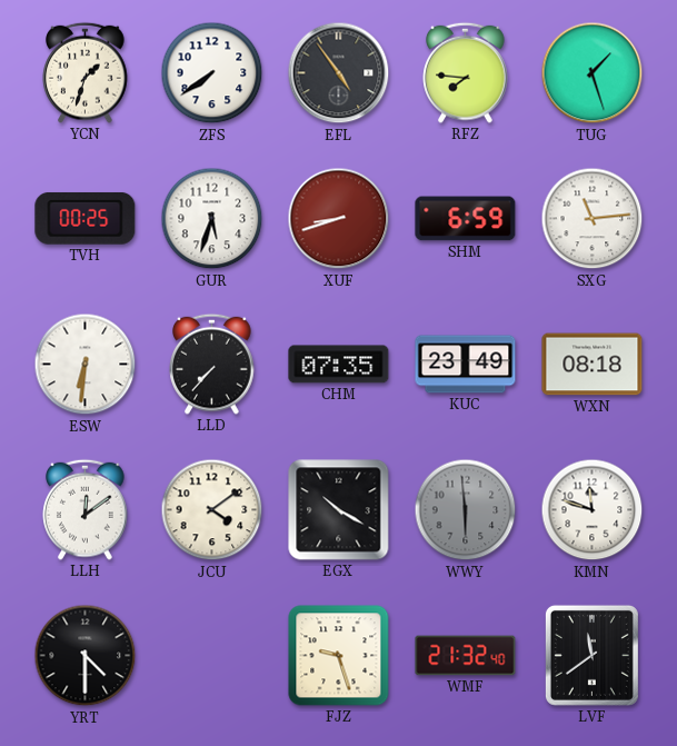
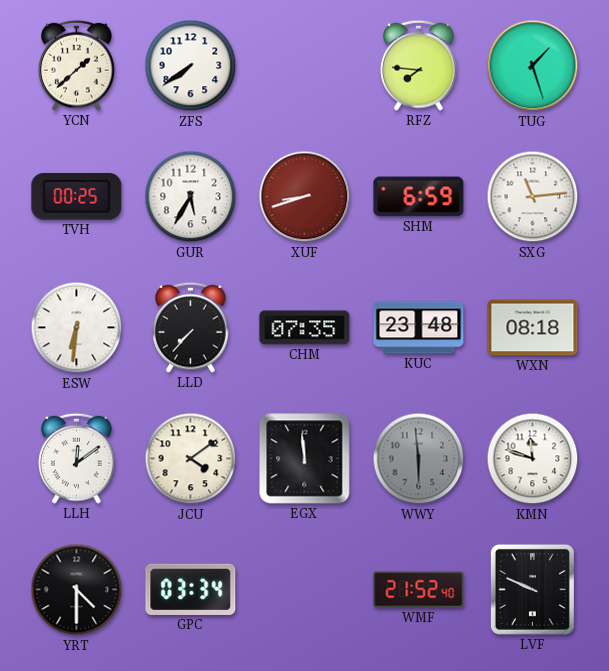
YCN: 1:33 -> 1:38 (77, 65)
EFL: 4:54 -> none (339, 73)
GUR: 5:33 -> 5:35 (191, 197)
KUC: 23:49 -> 23:48 (419, 328)
EGX: 10:20 -> 11:59 (305, 459)
GPC: none -> 03:34 (191, 589)
FJZ: 9:27 -> none (339, 656)
WMF: 21:32 -> 21:52 (419, 590)
LVF: 11:39 -> 9:49 (532, 589)
